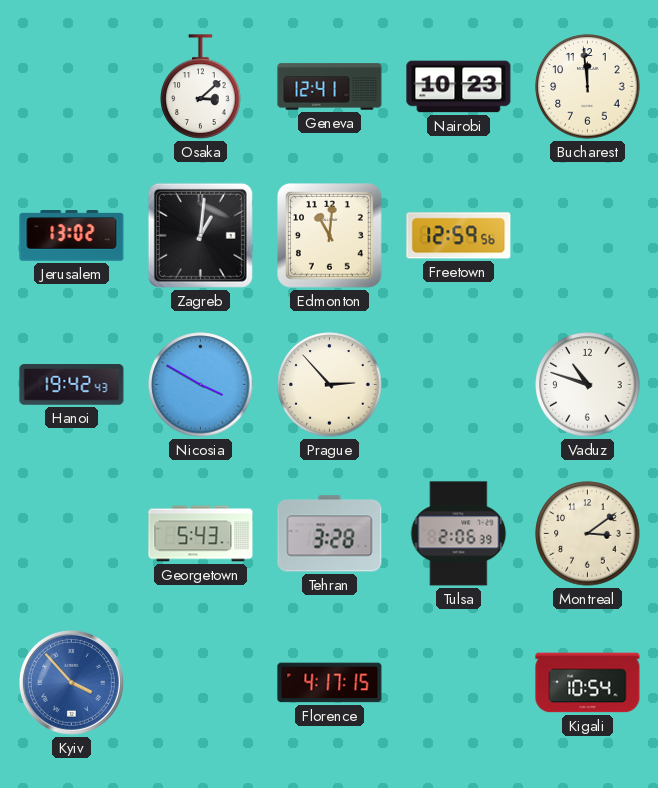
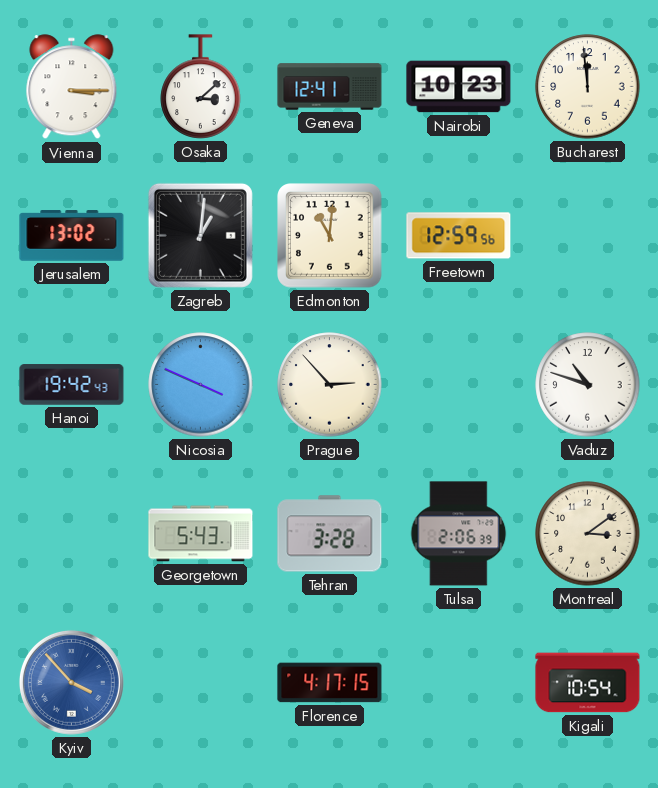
Vienna: none -> 3:15 (72, 87)
Nicosia: 3:50 -> 3:49 (201, 385)
